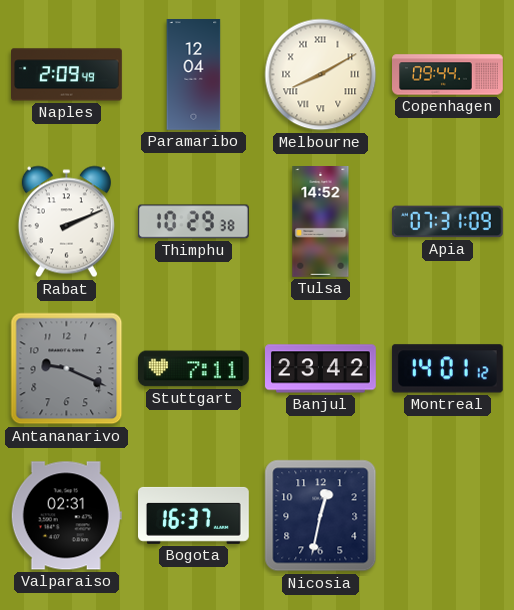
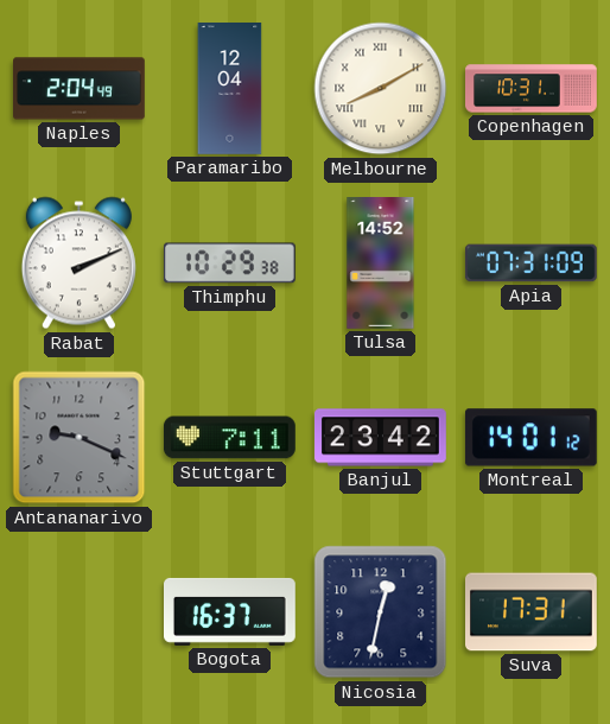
Naples: 2:09 -> 2:04 (80, 89)
Copenhagen: 09:44 -> 10:31 (532, 89)
Valparaiso: 02:31 -> none (66, 516)
Suva: none -> 17:31 (532, 612)
